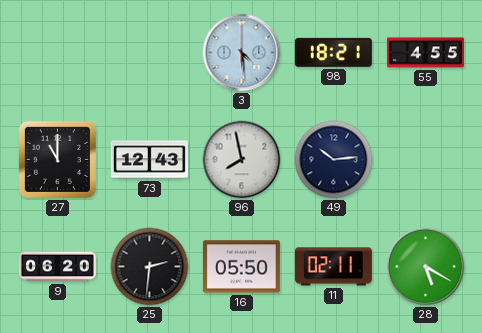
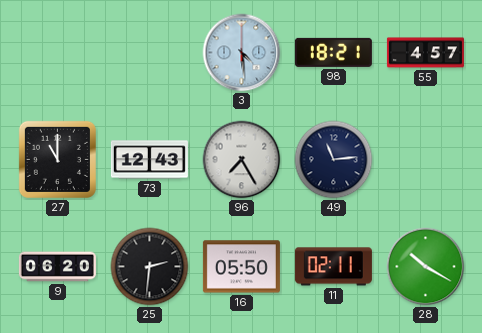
55: 4:55 -> 4:57 (425, 53)
96: 7:58 -> 7:25 (242, 160)
49: 10:14 -> 11:14 (334, 160)
28: 5:20 -> 10:20 (426, 267)
